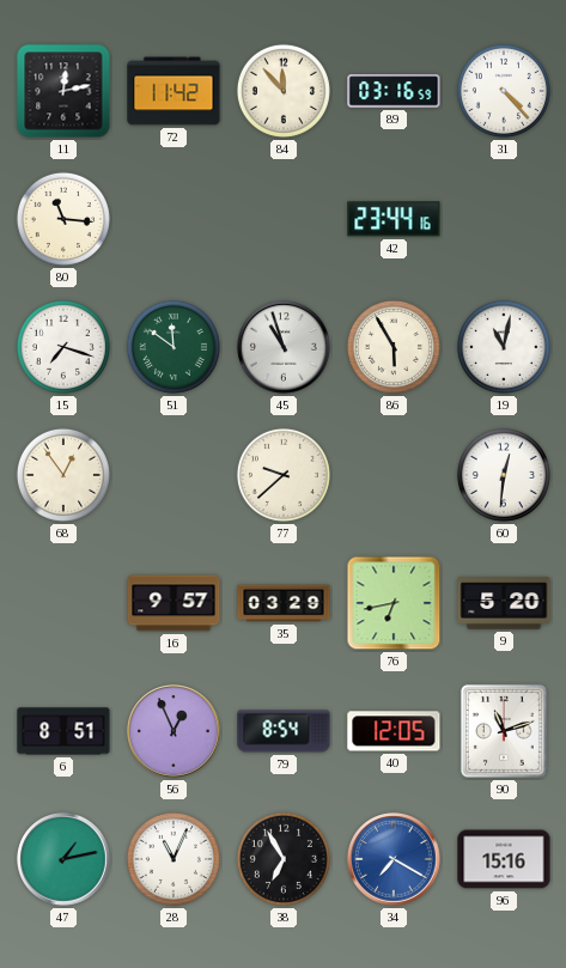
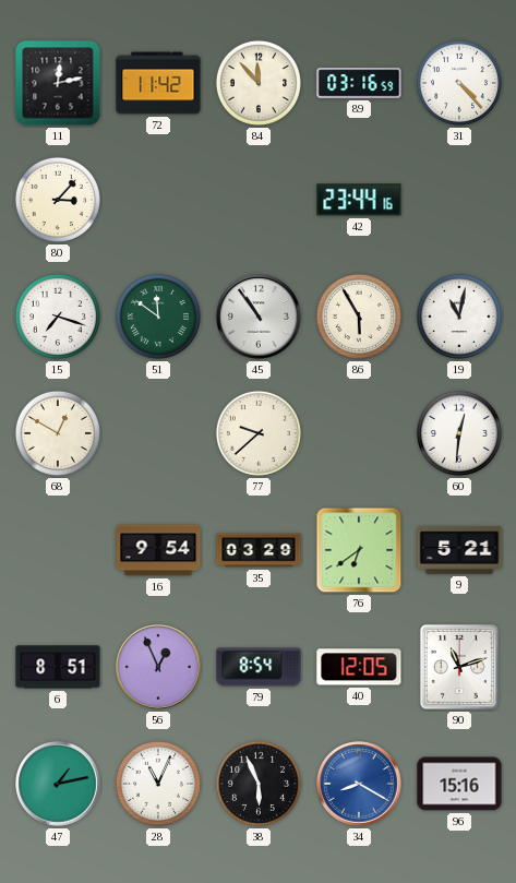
80: 11:16 -> 3:07 (58, 200)
45: 10:57 -> 10:54 (259, 317)
68: 12:54 -> 12:50 (58, 433)
16: 9:57 -> 9:54 (158, 550)
76: 6:43 -> 6:39 (359, 550)
9: 5:20 -> 5:21 (459, 550)
38: 6:55 -> 5:56 (259, 784)
34: 7:20 -> 8:20 (359, 784)
